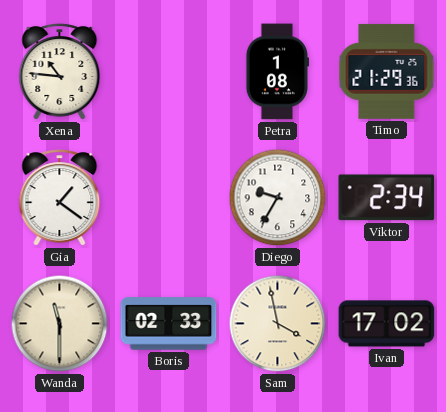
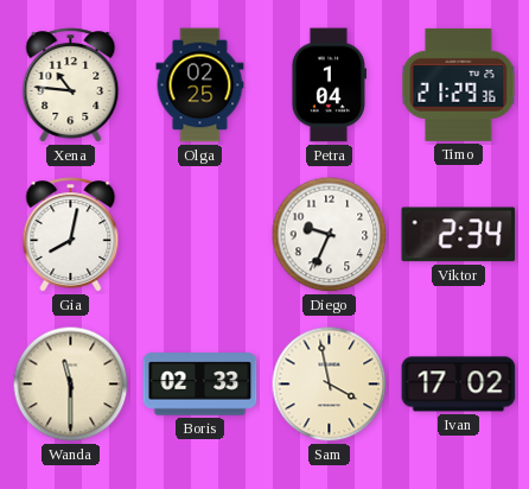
Olga: none -> 02:25 (200, 85)
Petra: 1:08 -> 1:04 (329, 85)
Gia: 1:21 -> 8:02 (71, 235)
Diego: 9:35 -> 9:34 (330, 235)
